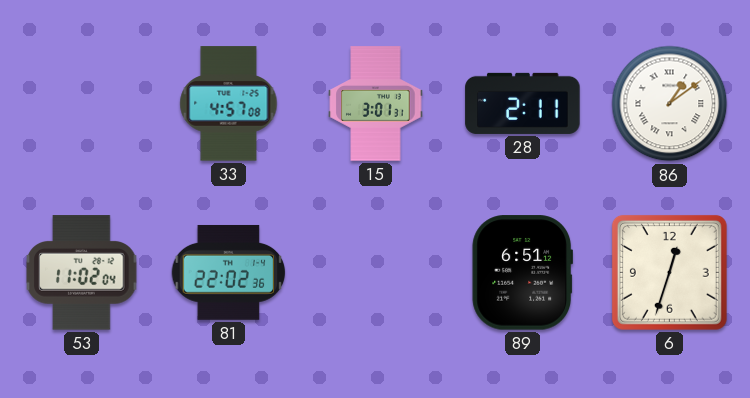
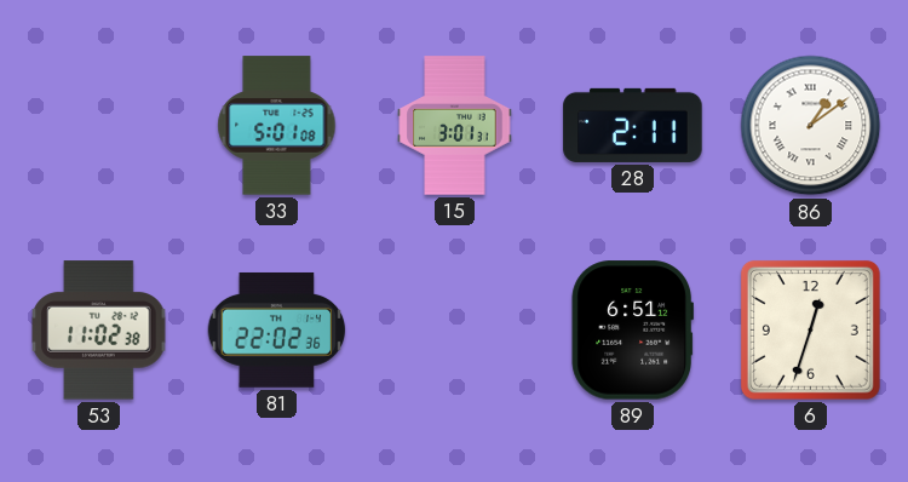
33: 4:57 -> 5:01 (277, 126)
53: 11:02:04 -> 11:02:38 (99, 331)
